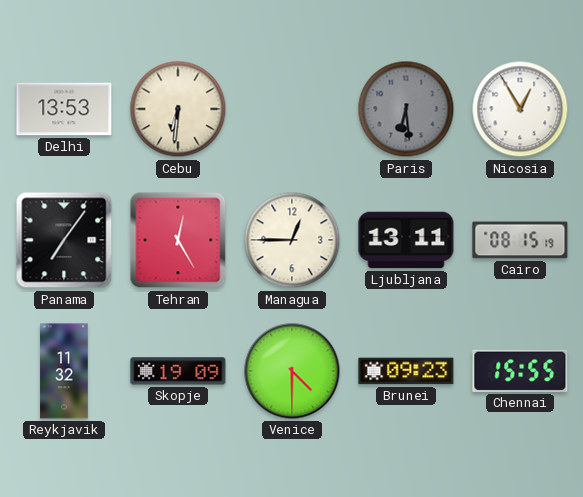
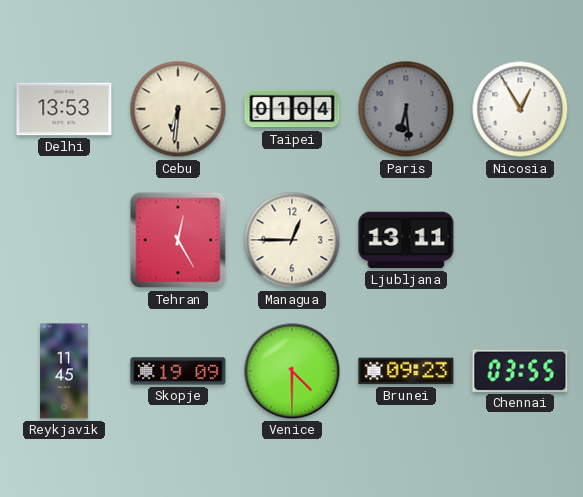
Taipei: none -> 01:04 (292, 109)
Panama: 7:06 -> none (64, 240)
Cairo: 08:15 -> none (520, 240)
Reykjavik: 11:32 -> 11:45 (64, 371)
Chennai: 15:55 -> 03:55 (520, 371)
